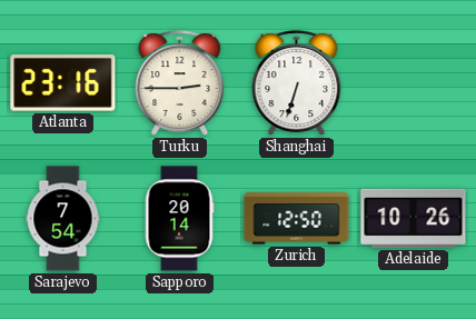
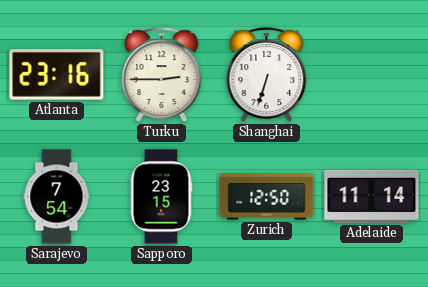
Sapporo: 20:14 -> 23:15 (161, 197)
Adelaide: 10:26 -> 11:14 (372, 196)
